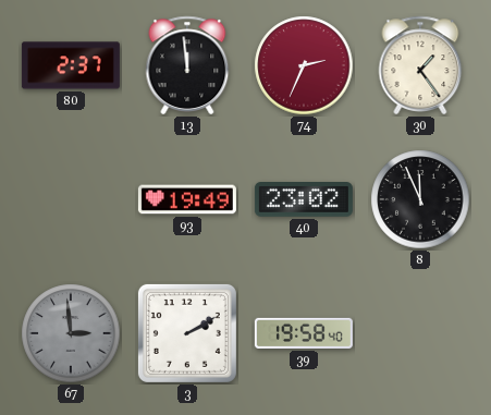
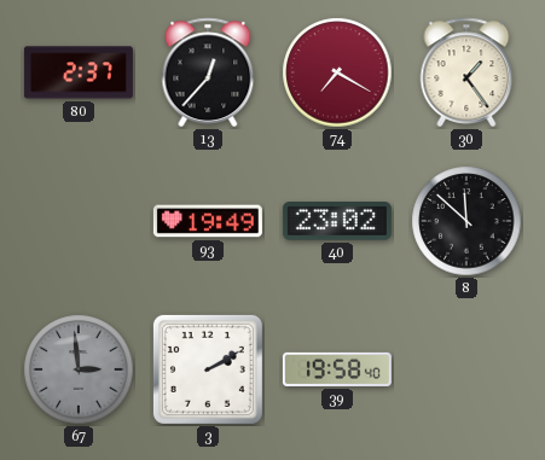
13: 11:59 -> 12:37 (208, 72)
74: 2:34 -> 7:20 (337, 72)
8: 11:56 -> 11:52 (466, 221)
